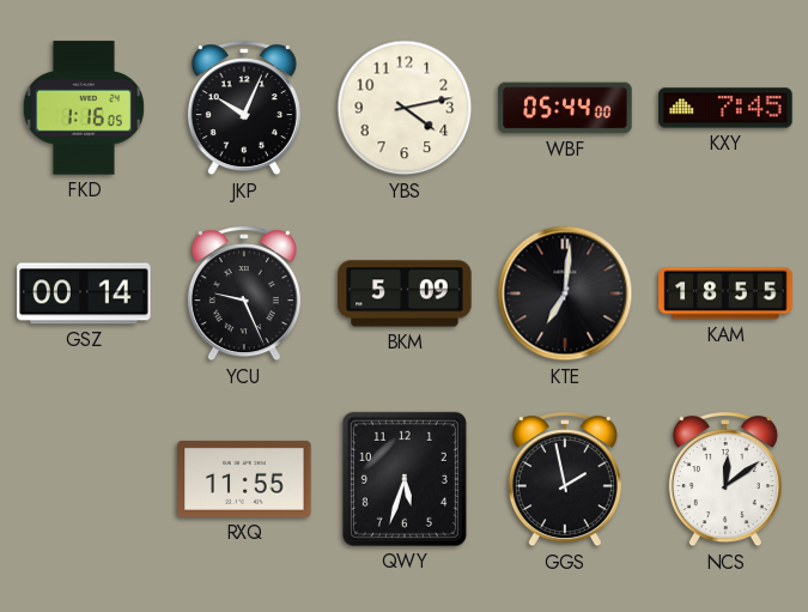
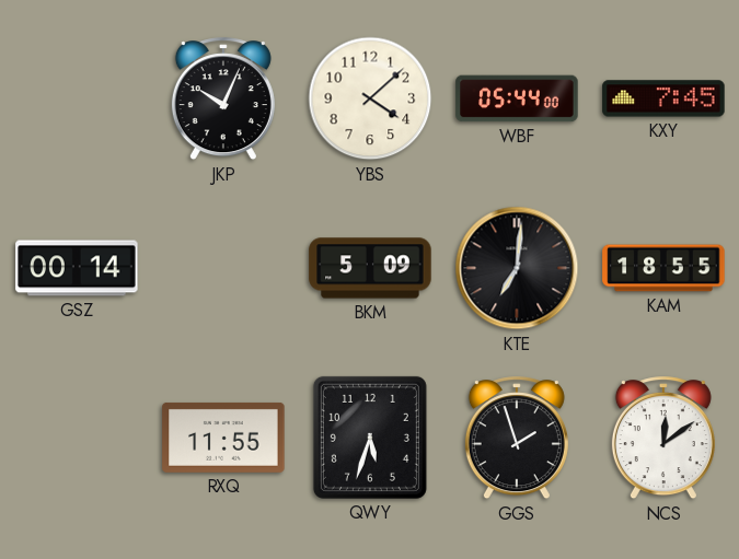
FKD: 1:16 -> none (84, 108)
YBS: 4:13 -> 4:08 (370, 98)
YCU: 9:26 -> none (244, 295)
GGS: 1:58 -> 1:57 (517, 439)
